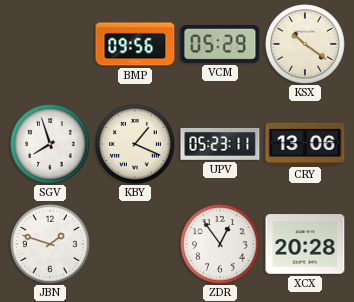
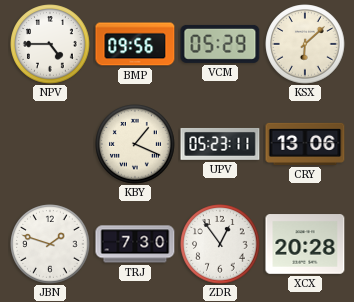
NPV: none -> 4:45 (50, 44)
KSX: 10:21 -> 6:08 (305, 44)
SGV: 7:57 -> none (50, 144)
TRJ: none -> 7:30 (135, 244)
